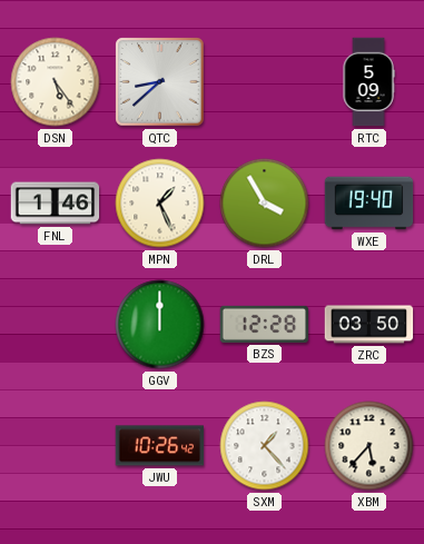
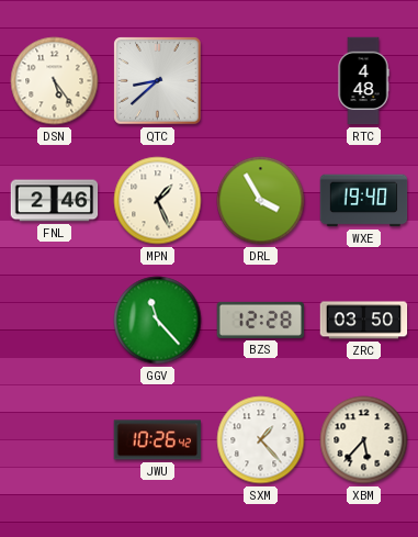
RTC: 5:09 -> 4:48 (363, 81)
FNL: 1:46 -> 2:46 (55, 201)
GGV: 12:00 -> 11:23 (158, 321)
